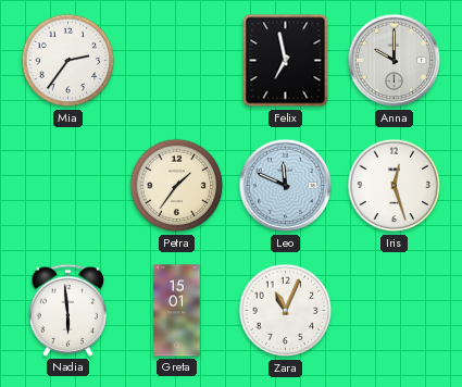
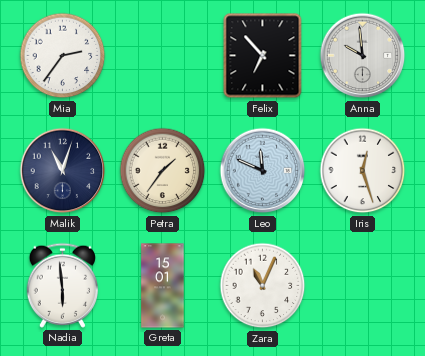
Felix: 6:58 -> 6:53 (263, 56)
Anna: 10:00 -> 9:59 (363, 56)
Malik: none -> 11:03 (63, 171)
